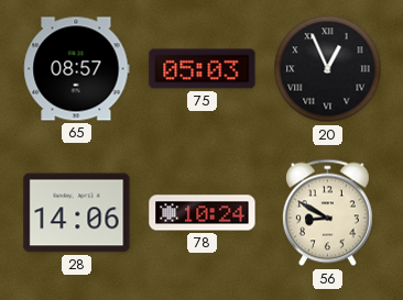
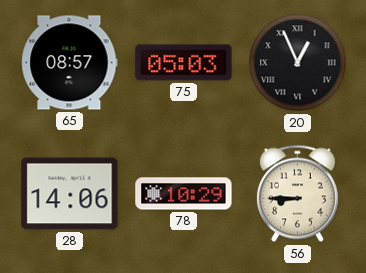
78: 10:24 -> 10:29 (184, 194)
56: 8:50 -> 8:45 (297, 194)
